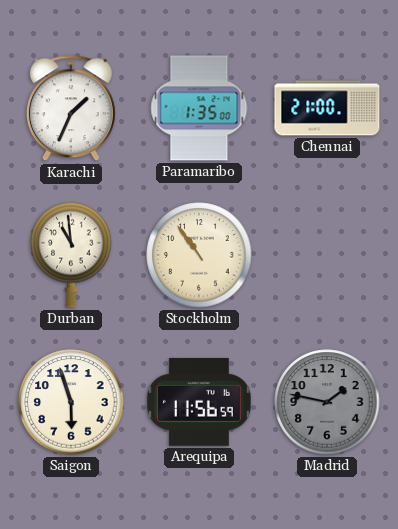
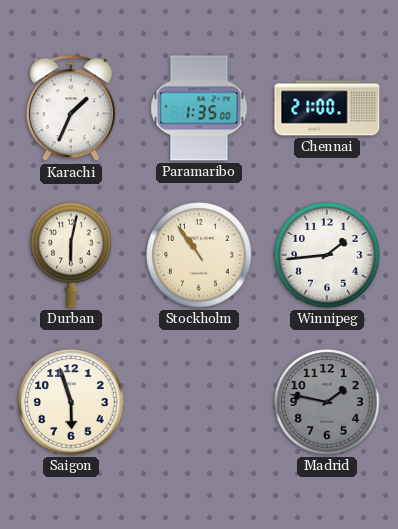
Durban: 10:59 -> 6:02 (71, 255)
Winnipeg: none -> 1:44 (327, 255)
Arequipa: 11:56 -> none (199, 402)
